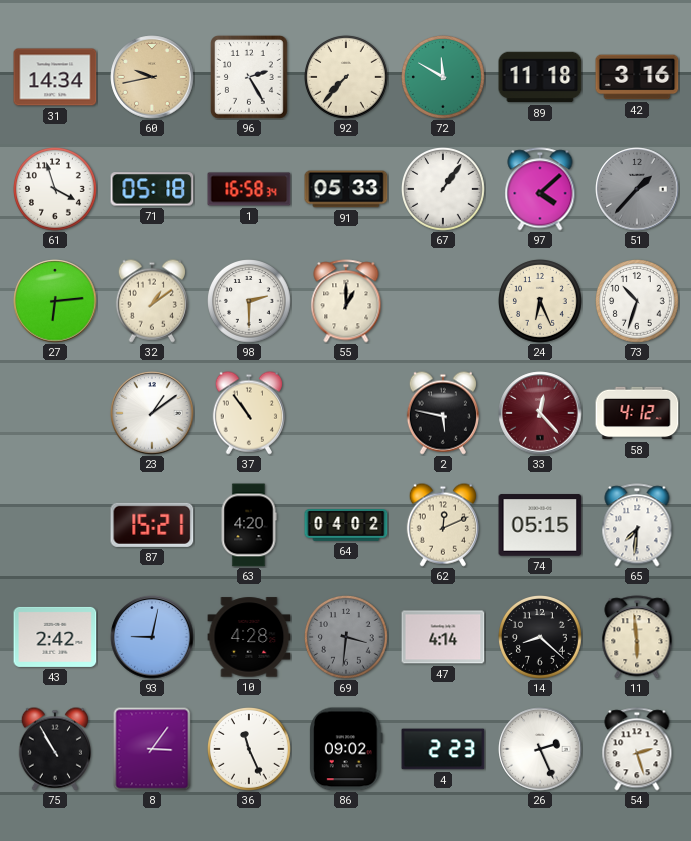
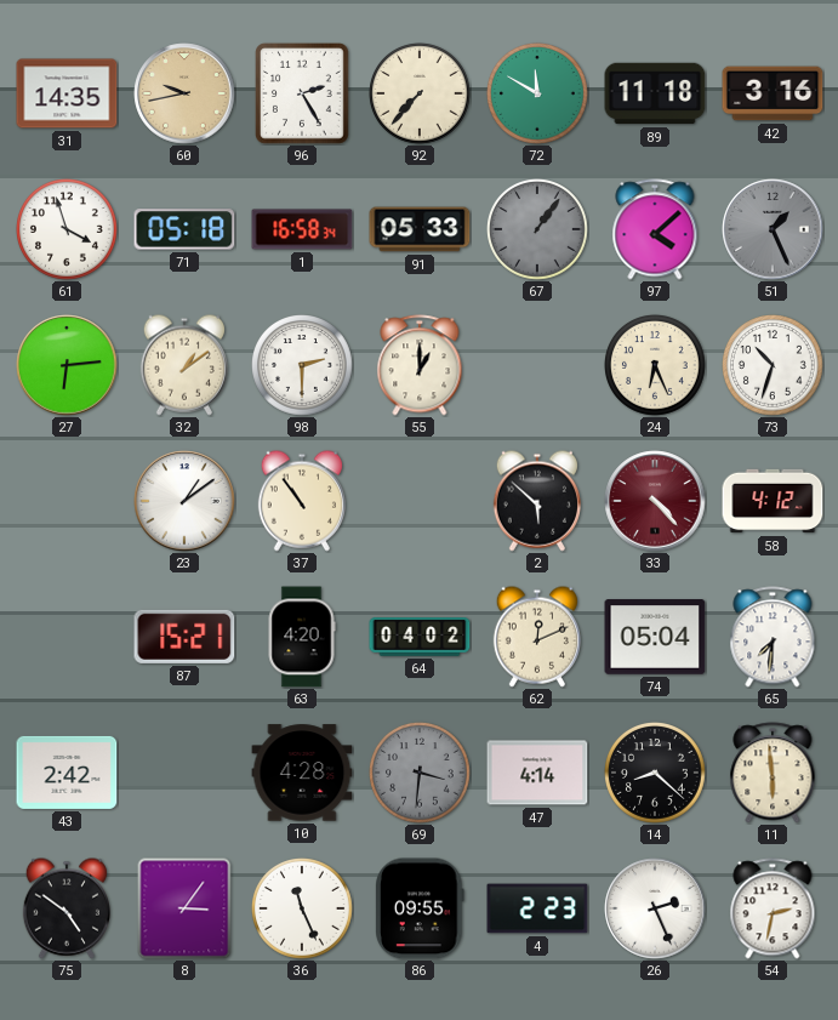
31: 14:34 -> 14:35 (67, 93)
67 dial: white -> grey (538, 230)
51: 1:37 -> 1:26 (773, 229)
2: 5:47 -> 5:52 (537, 501)
33: 12:23 -> 4:23 (655, 501)
74: 05:15 -> 05:04 (655, 637)
93: 9:02 -> none (152, 637)
75: 10:55 -> 4:51 (67, 908)
86: 09:02 -> 09:55 (421, 908)
54: 2:27 -> 2:32 (773, 908)
